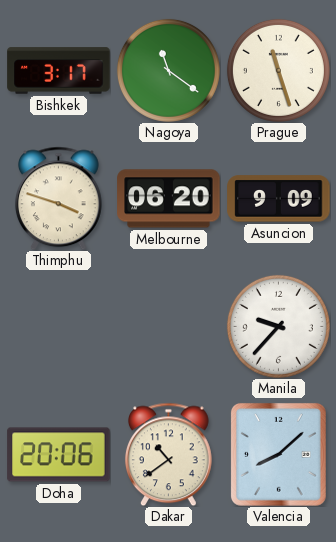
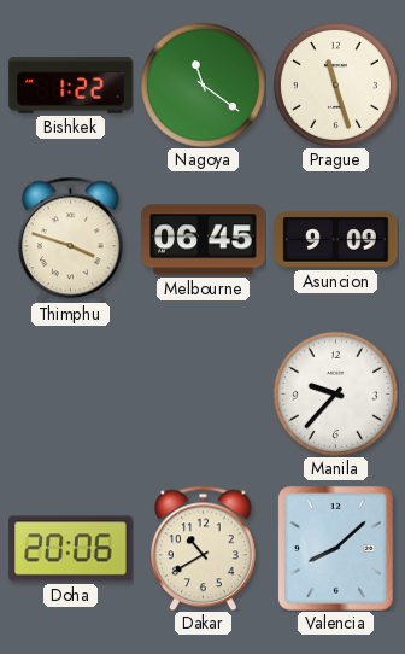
Bishkek: 3:17 -> 1:22 (71, 86)
Melbourne: 06:20 -> 06:45 (204, 240)
Dakar: 10:39 -> 10:40 (202, 548)
